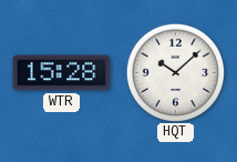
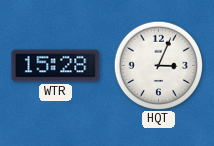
HQT: 10:08 -> 3:04 (158, 65)
